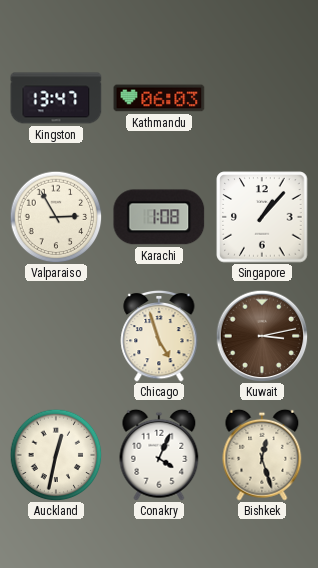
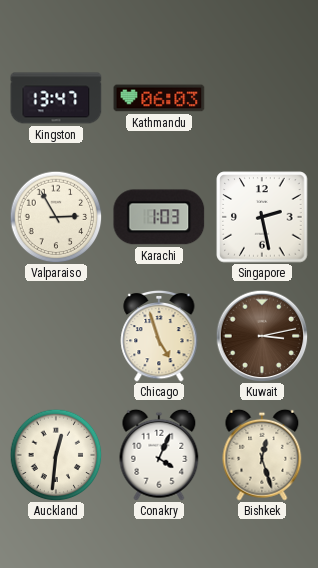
Karachi: 1:08 -> 1:03 (159, 217)
Singapore: 1:07 -> 2:28 (262, 217)
Auckland: 12:32 -> 12:31 (56, 455)
